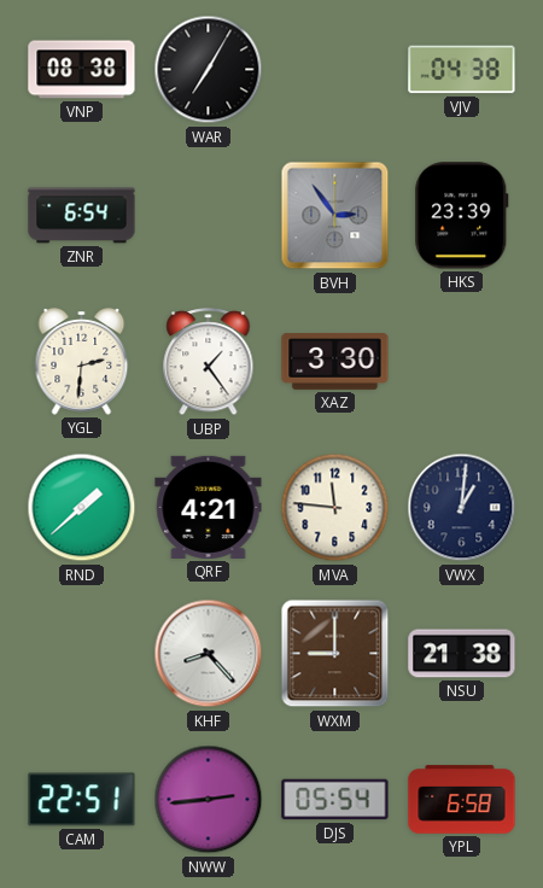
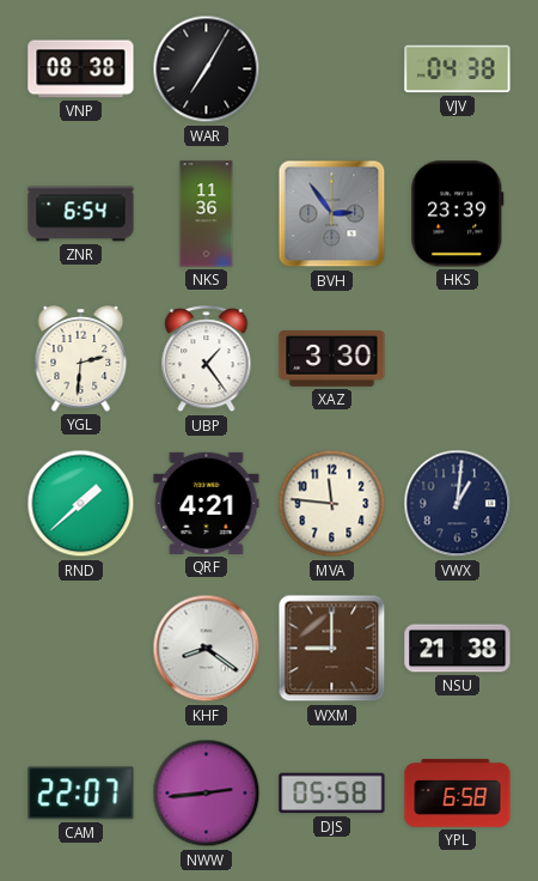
NKS: none -> 11:36 (207, 214)
KHF: 8:23 -> 8:21 (207, 649)
CAM: 22:51 -> 22:07 (81, 794)
DJS: 05:54 -> 05:58 (332, 794)
